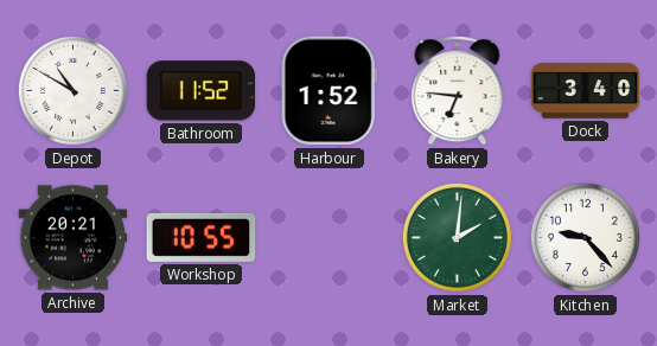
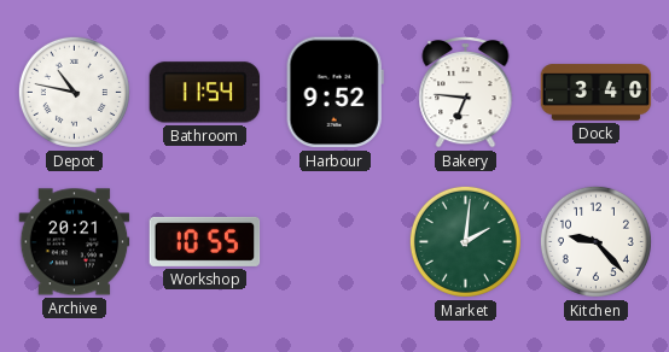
Depot: 10:50 -> 10:47 (74, 92)
Bathroom: 11:52 -> 11:54 (205, 93)
Harbour: 1:52 -> 9:52 (334, 93)
